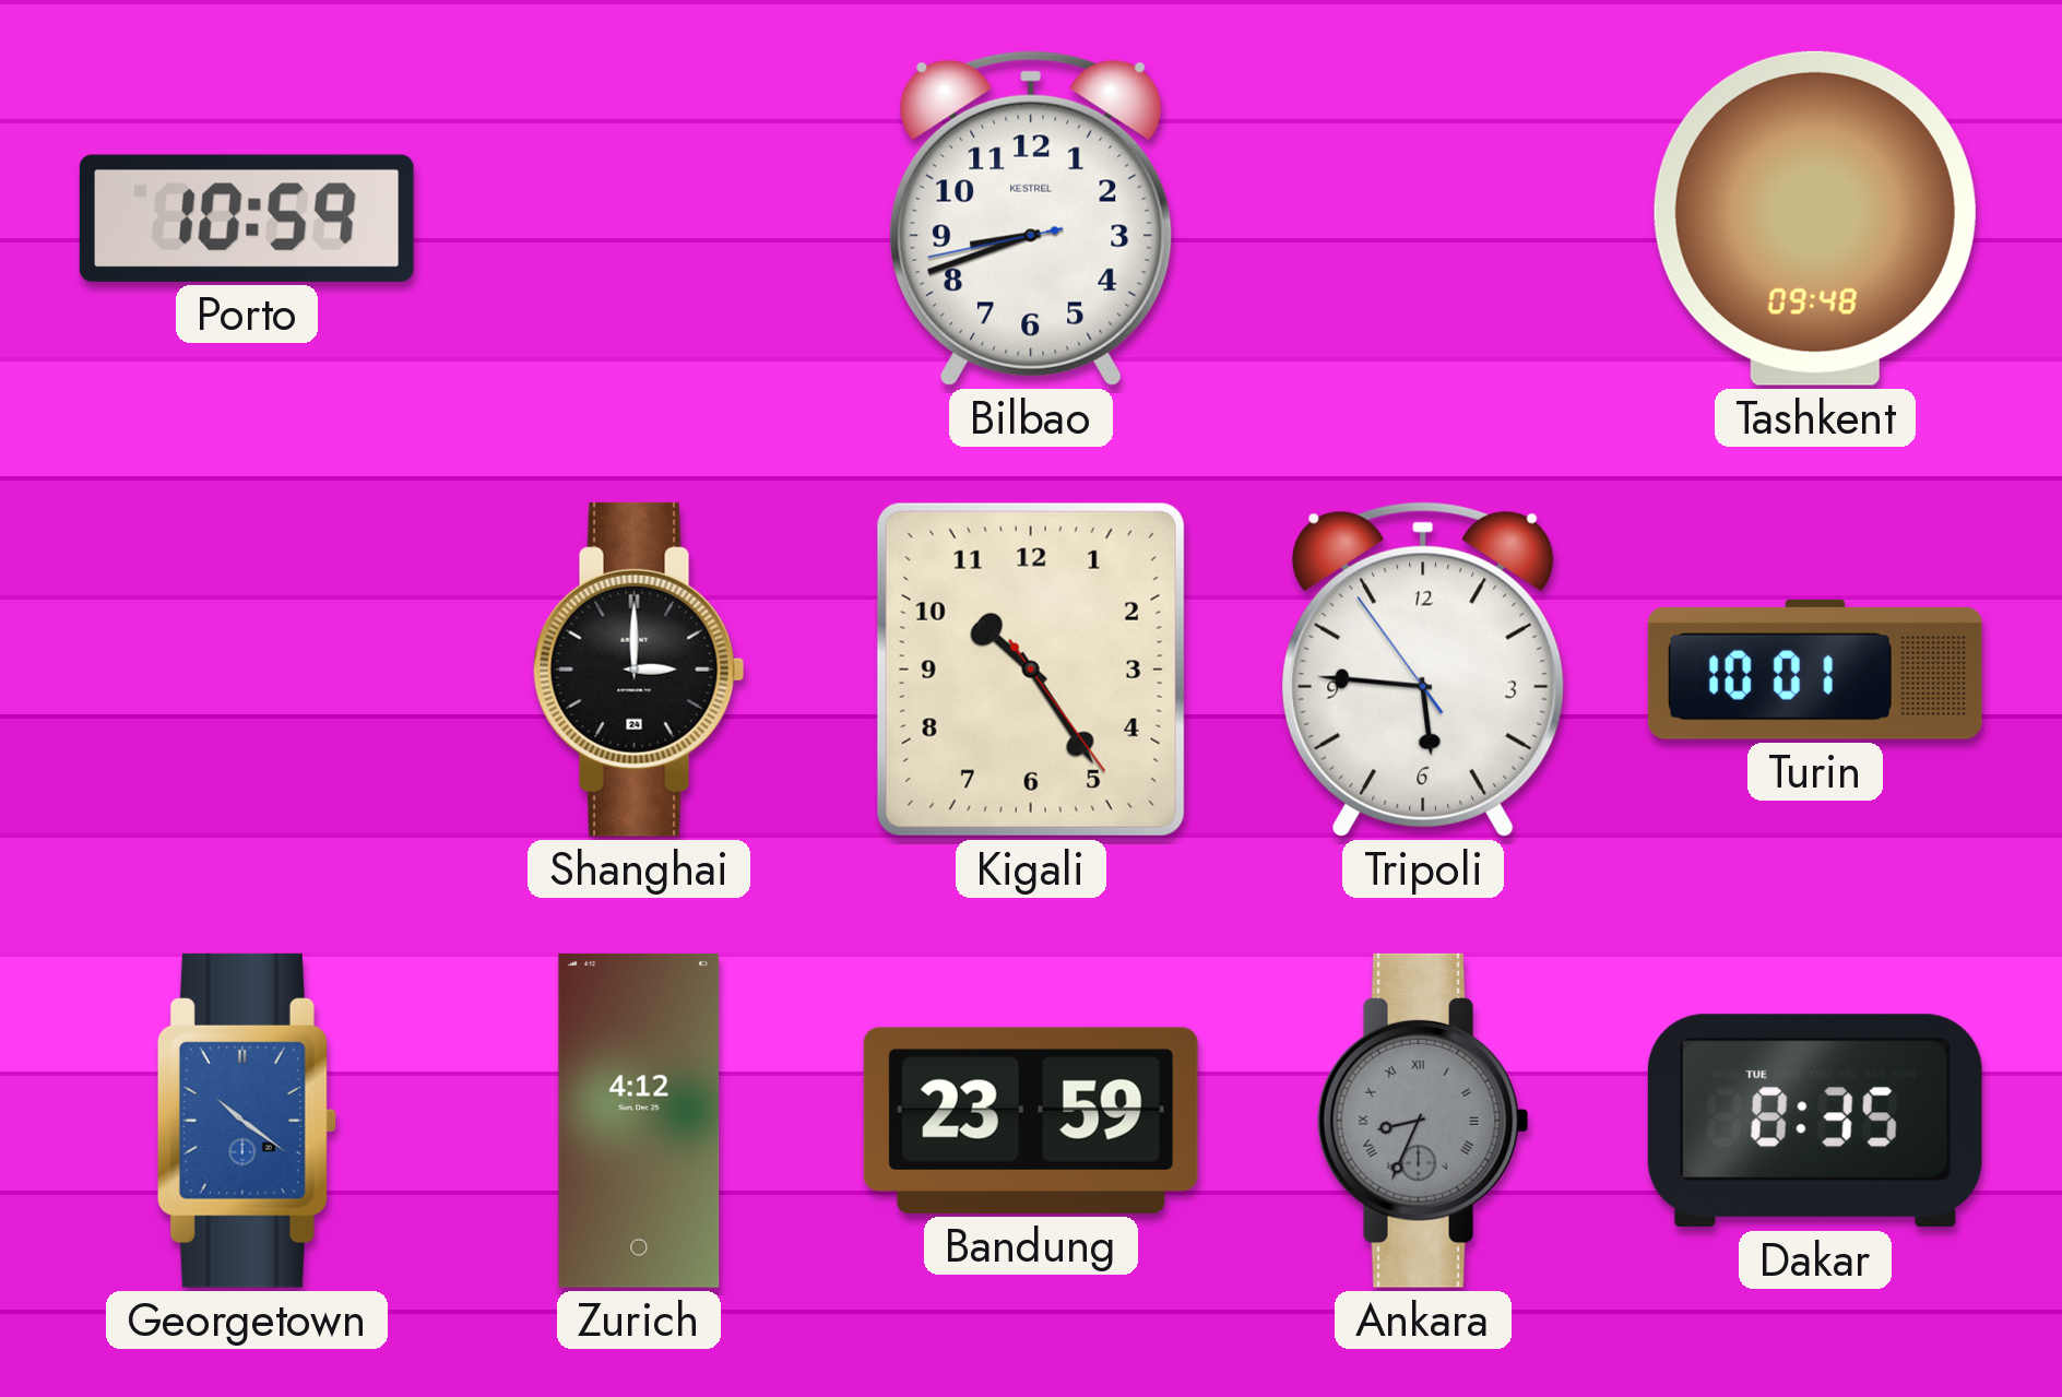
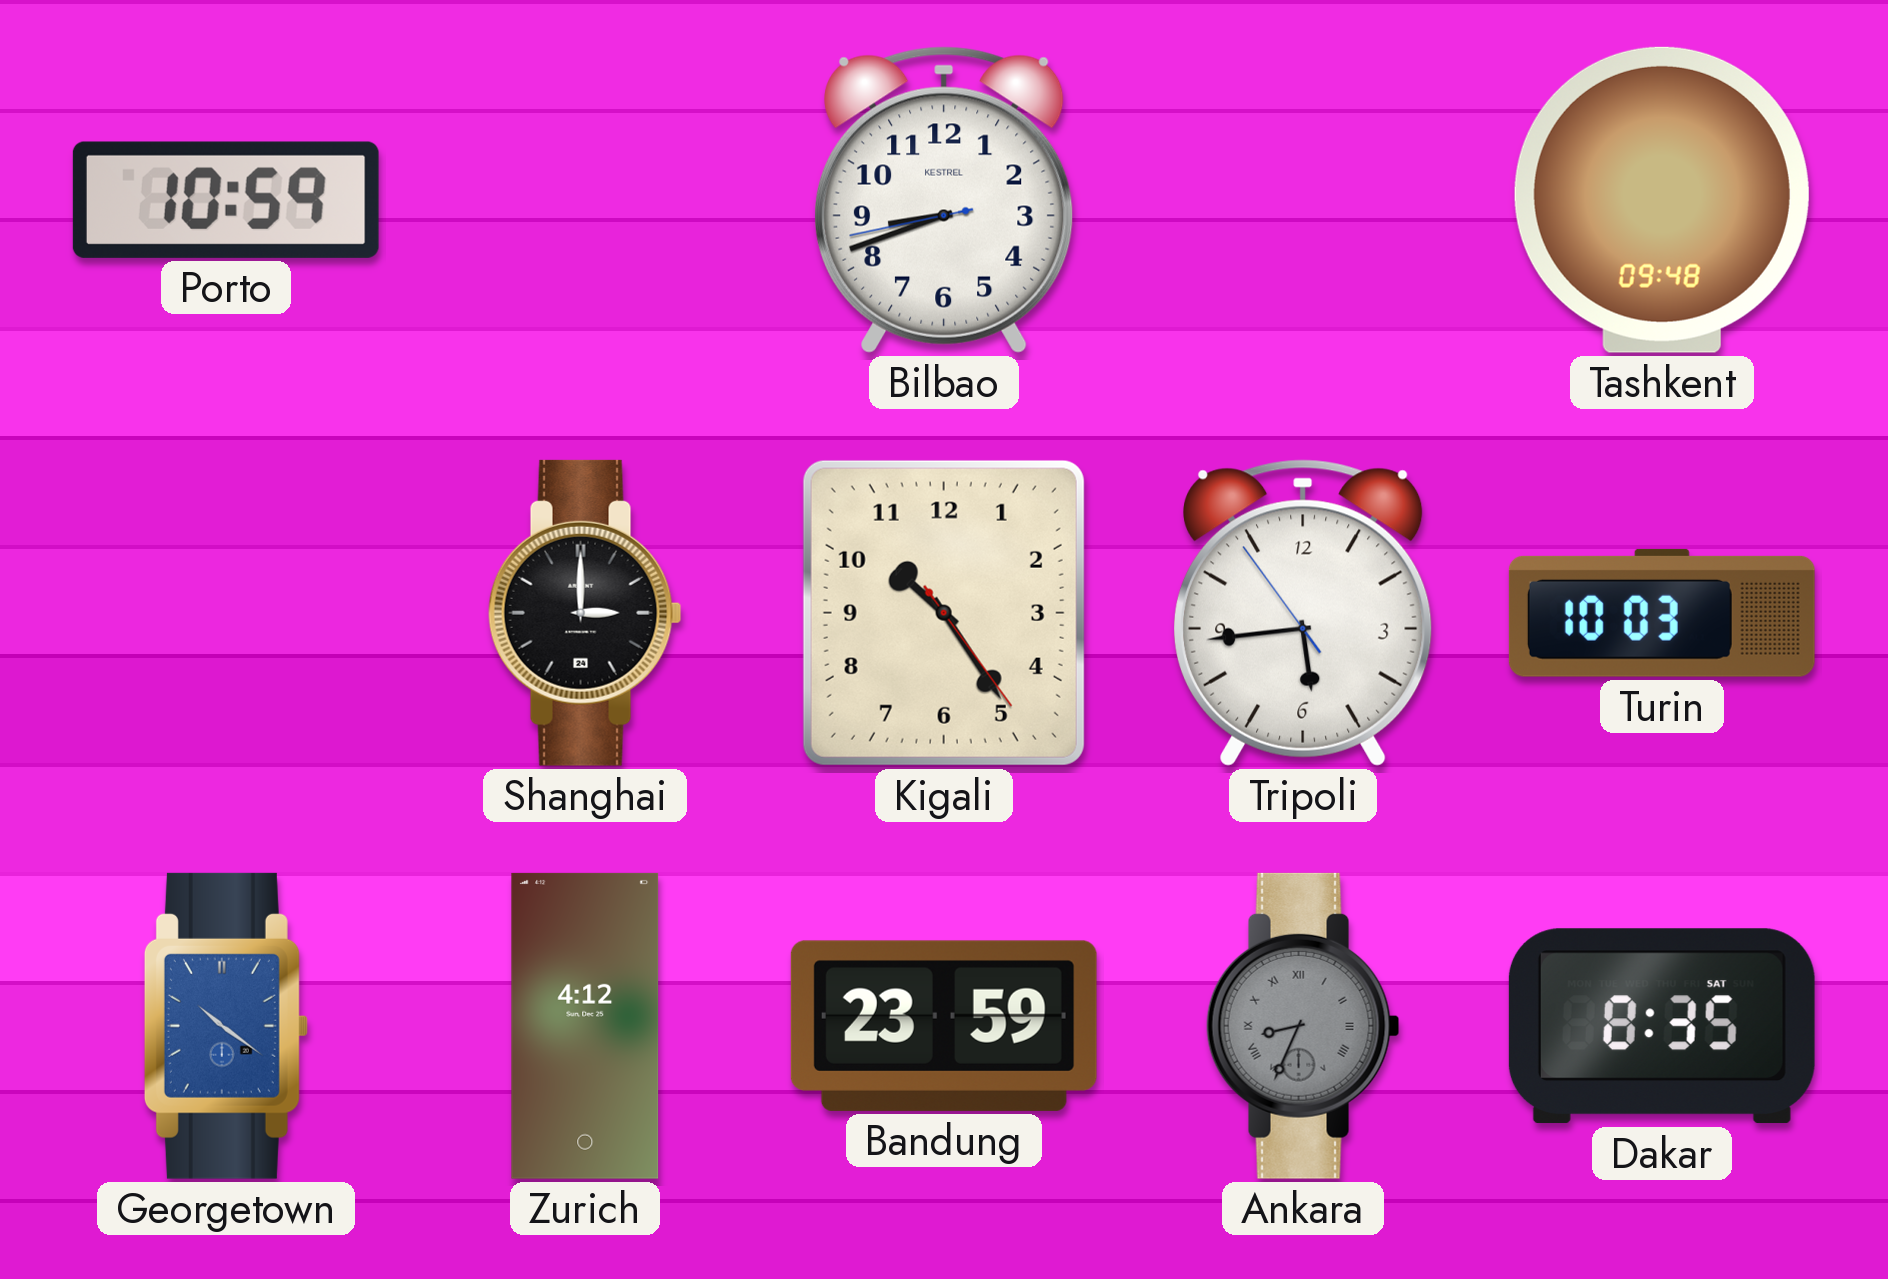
Tripoli: 5:45 -> 5:43 (1304, 613)
Turin: 10:01 -> 10:03 (1662, 613)
Dakar date: TUE -> SAT (1662, 1026)
